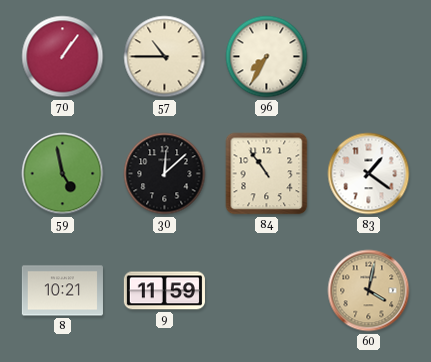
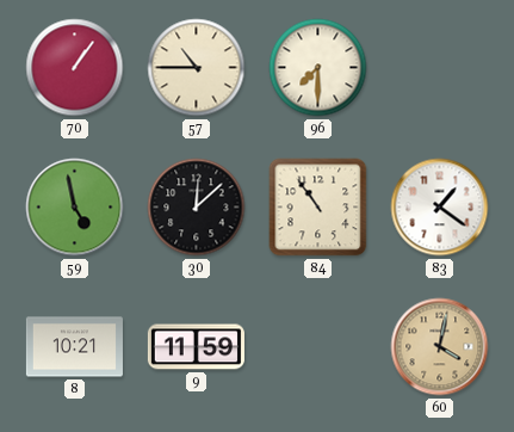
96: 7:35 -> 7:30 (318, 68)
